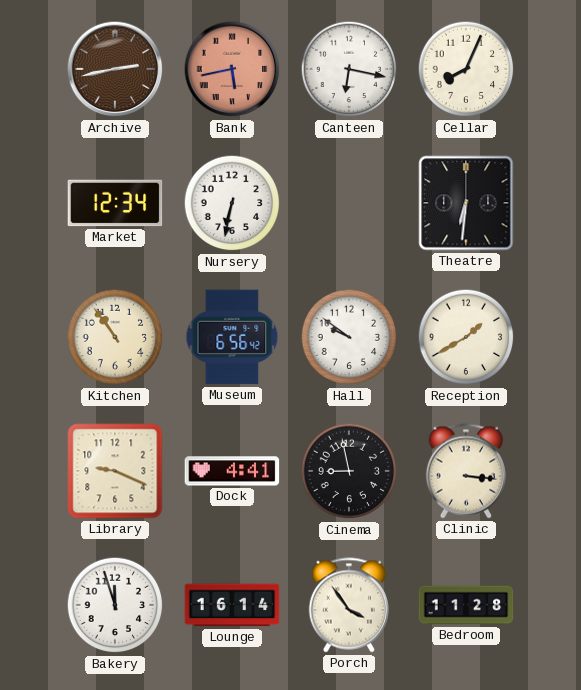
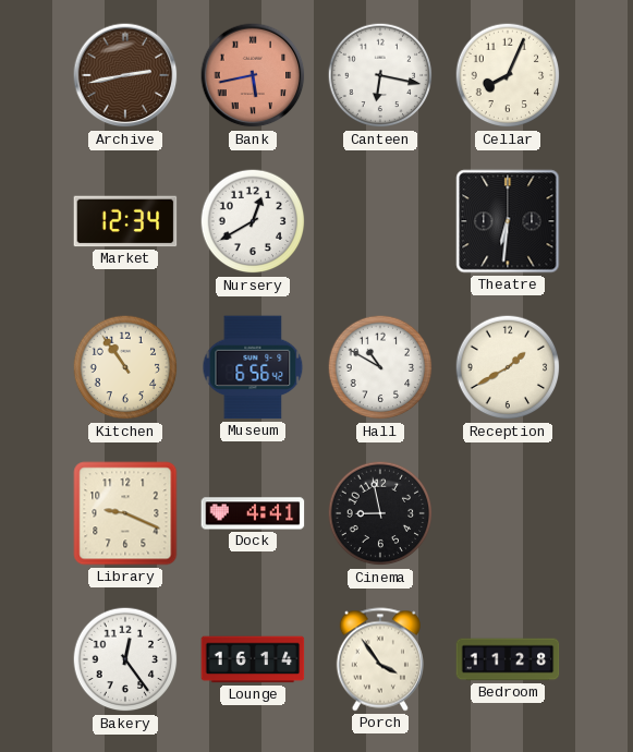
Nursery: 6:32 -> 12:40 (253, 221)
Hall: 9:51 -> 10:50 (380, 367)
Clinic: 3:16 -> none (466, 471)
Bakery: 11:57 -> 12:24 (125, 659)
